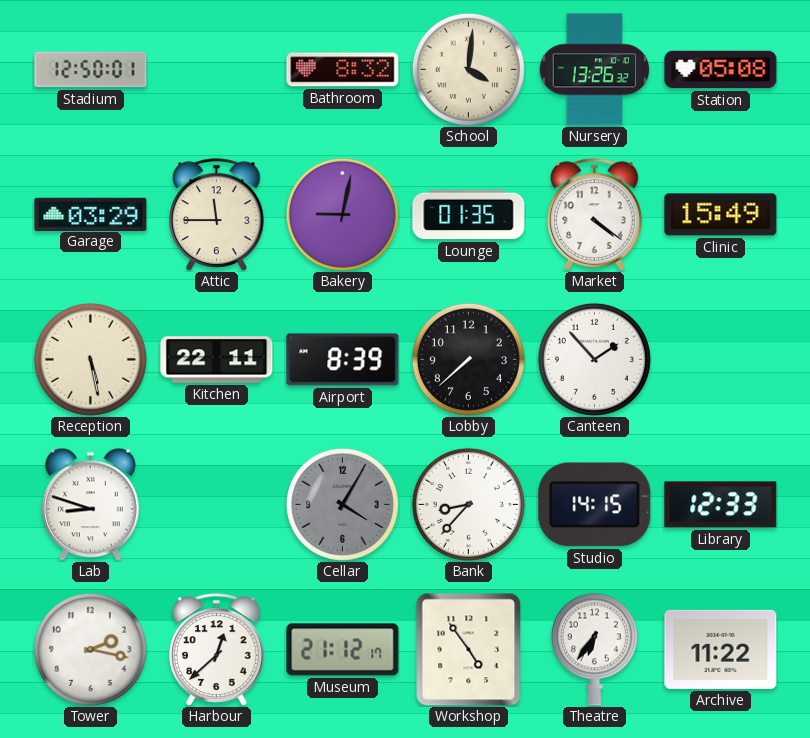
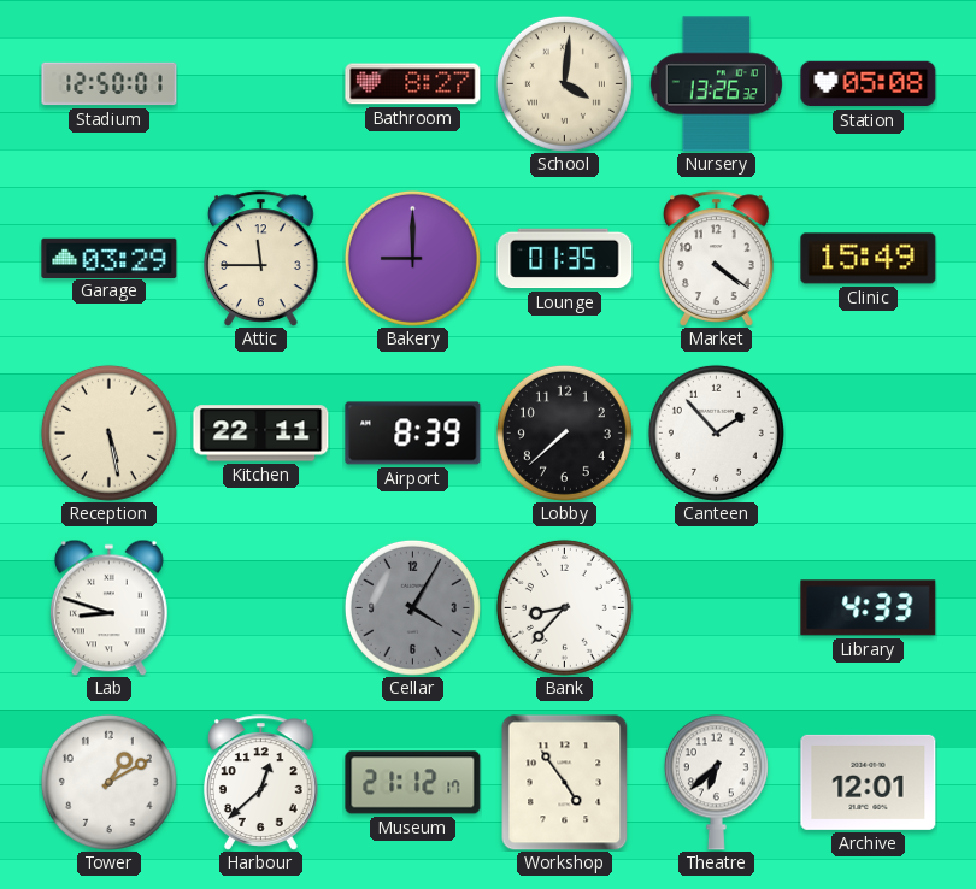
Bathroom: 8:32 -> 8:27 (413, 84)
Bakery: 9:02 -> 9:00 (412, 258)
Studio: 14:15 -> none (595, 505)
Library: 12:33 -> 4:33 (869, 608)
Tower: 2:17 -> 1:10 (108, 782)
Theatre: 6:36 -> 6:38 (716, 782)
Archive: 11:22 -> 12:01 (869, 782)
